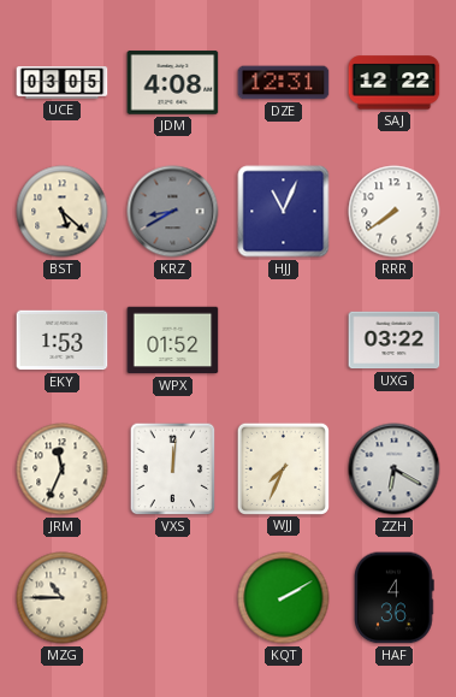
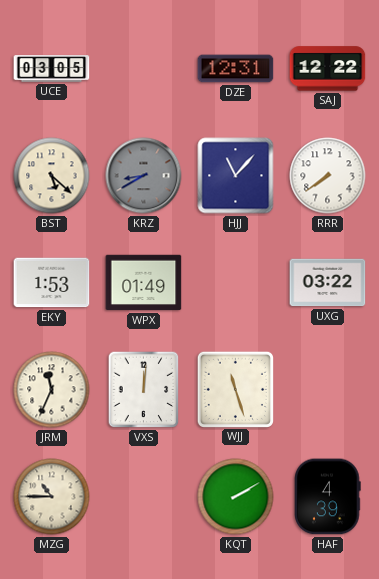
JDM: 4:08 -> none (173, 83)
HJJ: 11:04 -> 11:07 (236, 176)
WPX: 01:52 -> 01:49 (144, 283)
WJJ: 7:34 -> 11:27 (235, 389)
ZZH: 6:20 -> none (395, 469)
HAF: 4:36 -> 4:39 (328, 497)
